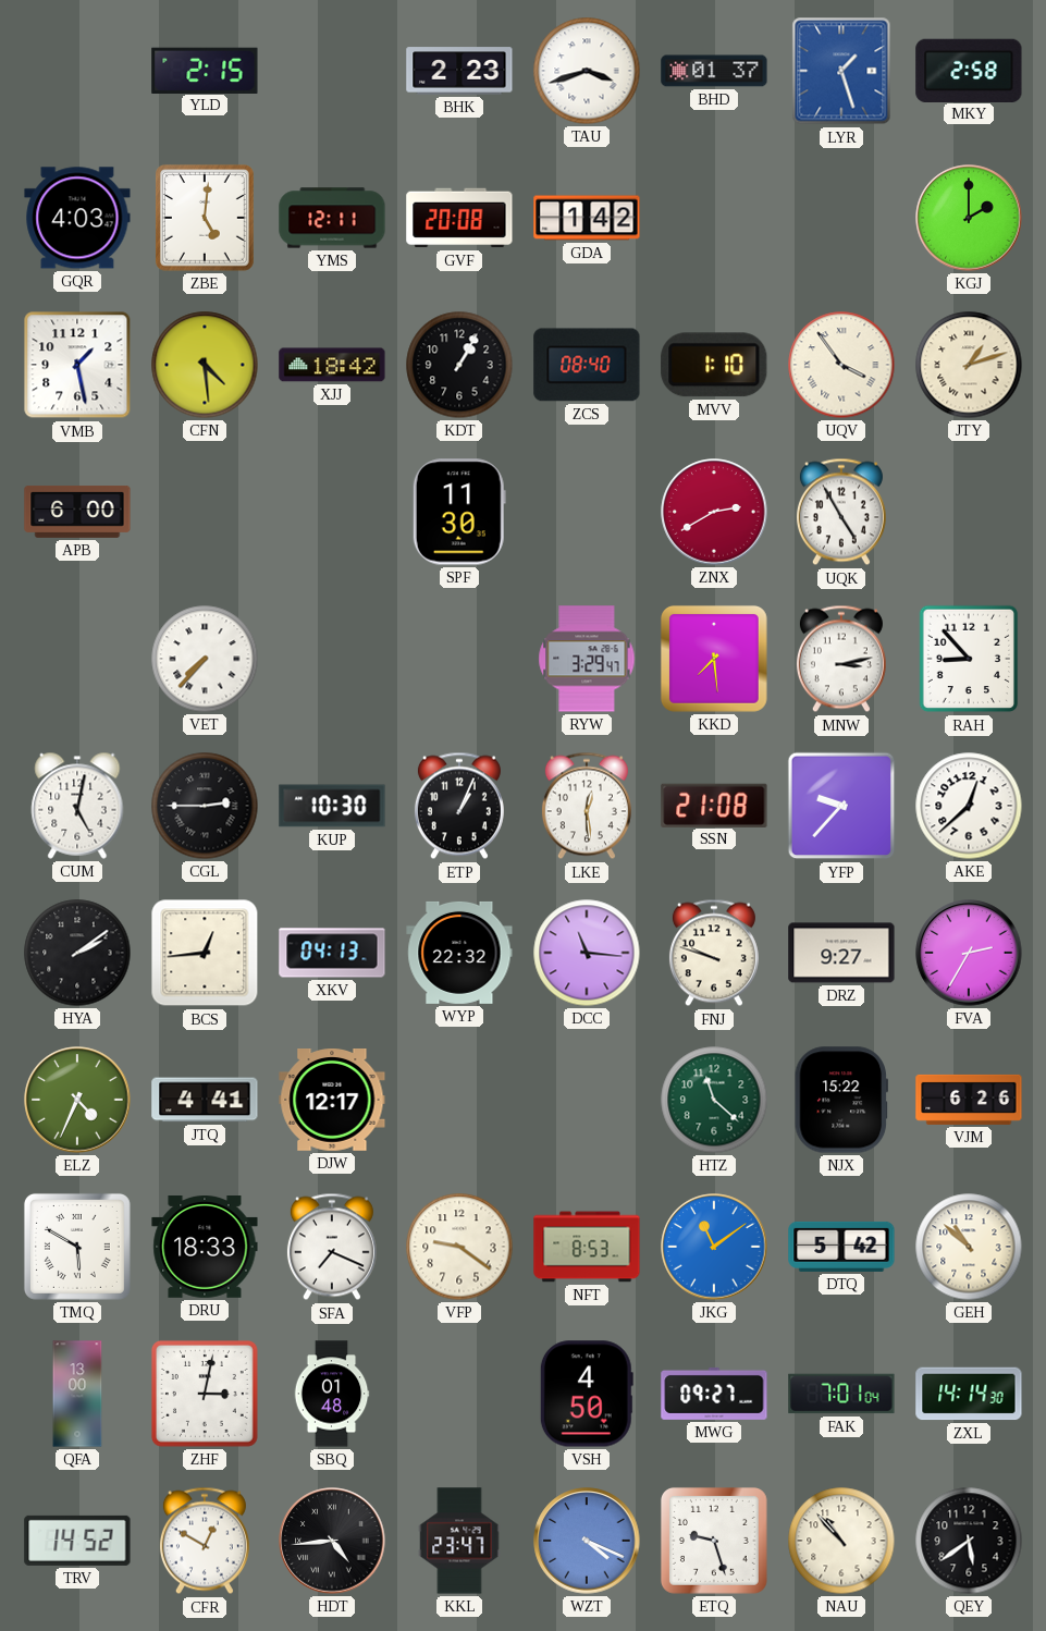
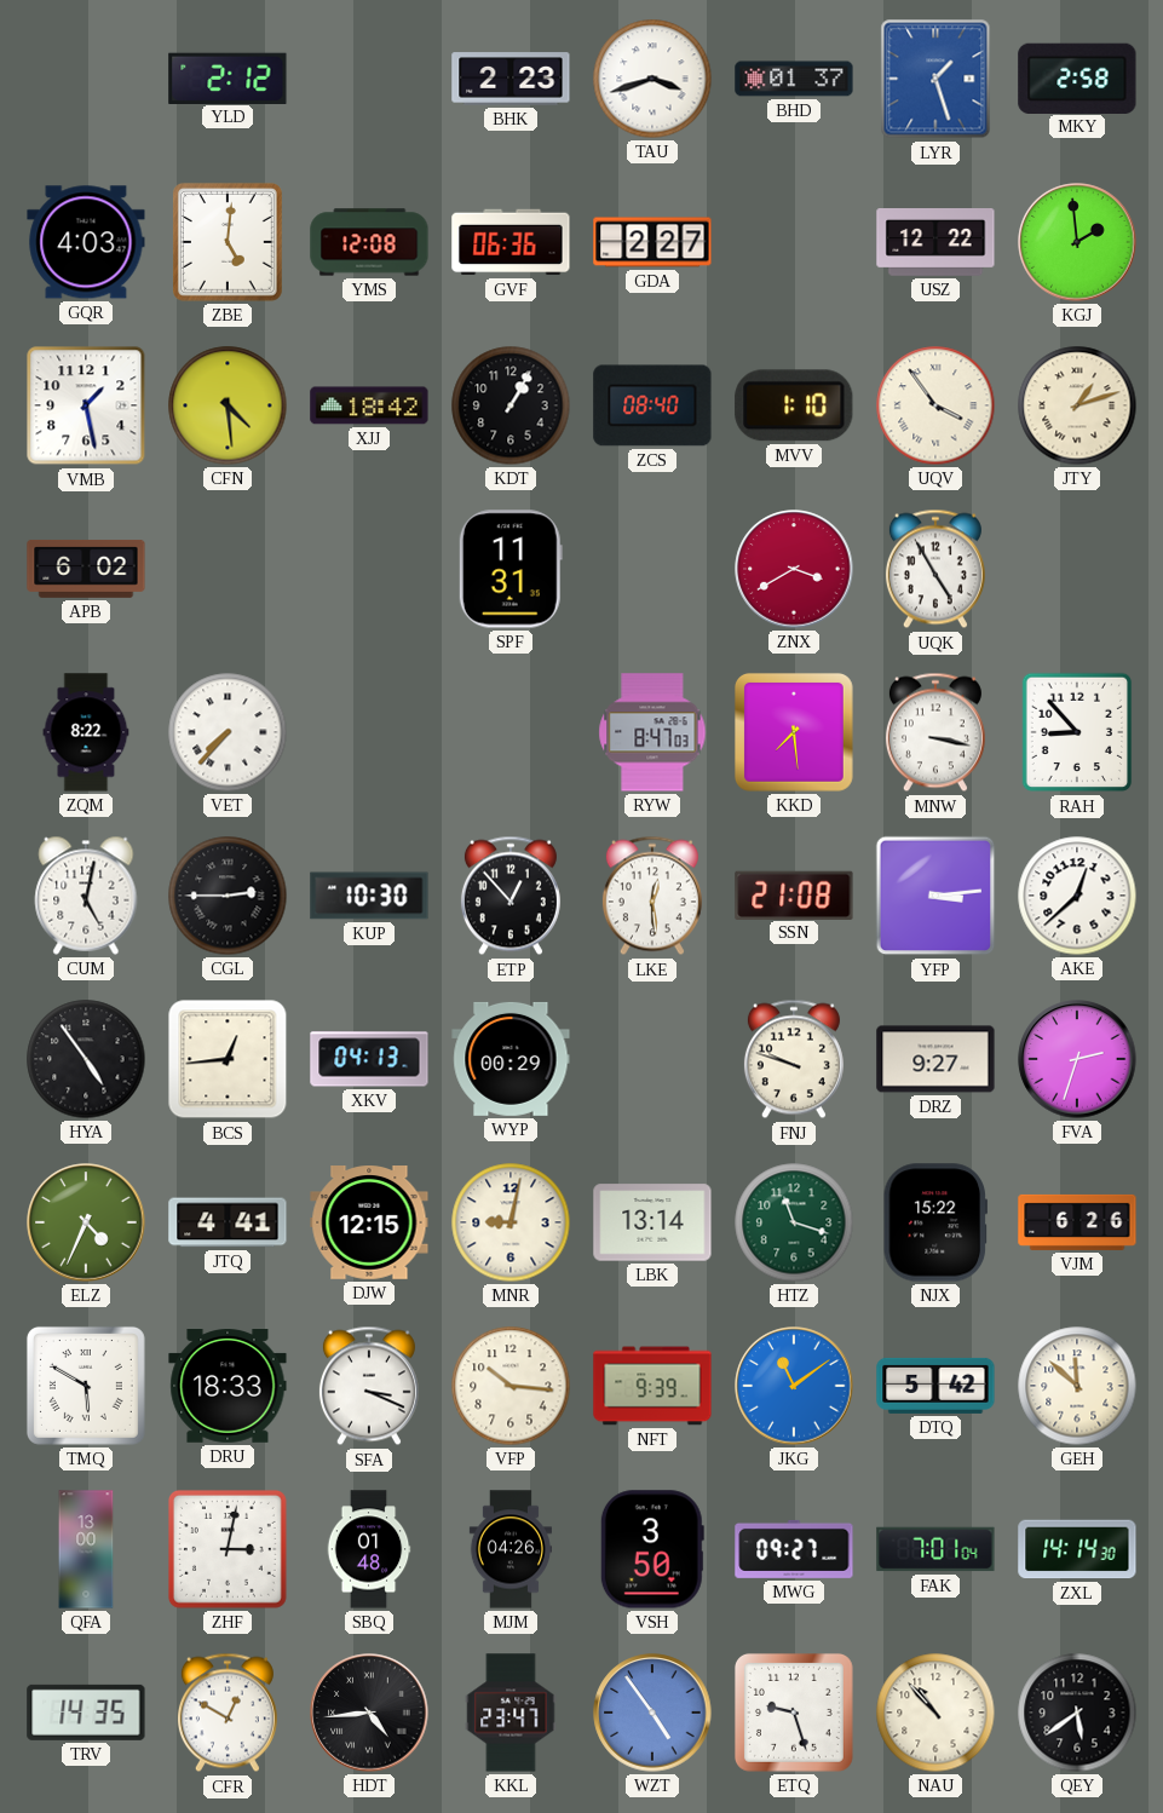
YLD: 2:15 -> 2:12 (228, 77)
YMS: 12:11 -> 12:08 (369, 242)
GVF: 20:08 -> 06:36 (511, 242)
GDA: 1:42 -> 2:27 (652, 242)
USZ: none -> 12:22 (935, 243)
KGJ: 2:00 -> 1:59 (1077, 242)
APB: 6:00 -> 6:02 (86, 569)
SPF: 11:30 -> 11:31 (511, 569)
ZNX: 2:40 -> 3:40 (794, 569)
ZQM: none -> 8:22 (86, 732)
RYW: 3:29 -> 8:47 (652, 732)
MNW: 3:13 -> 3:17 (935, 732)
ETP: 1:04 -> 12:53 (511, 896)
YFP: 9:37 -> 3:14 (935, 896)
HYA: 2:09 -> 4:54 (86, 1059)
WYP: 22:32 -> 00:29 (511, 1059)
DCC: 11:16 -> none (587, 953)
FVA: 2:35 -> 2:33 (1077, 1059)
DJW: 12:17 -> 12:15 (369, 1224)
MNR: none -> 9:02 (511, 1222)
LBK: none -> 13:14 (652, 1222)
HTZ: 11:22 -> 11:18 (794, 1222)
SFA: 7:19 -> 3:19 (369, 1386)
VFP: 9:21 -> 10:16 (511, 1386)
NFT: 8:53 -> 9:39 (652, 1386)
GEH: 10:52 -> 11:52 (1077, 1386)
MJM: none -> 04:26 (509, 1549)
VSH: 4:50 -> 3:50 (652, 1549)
TRV: 14:52 -> 14:35 (86, 1713)
WZT: 4:19 -> 4:54 (652, 1713)
